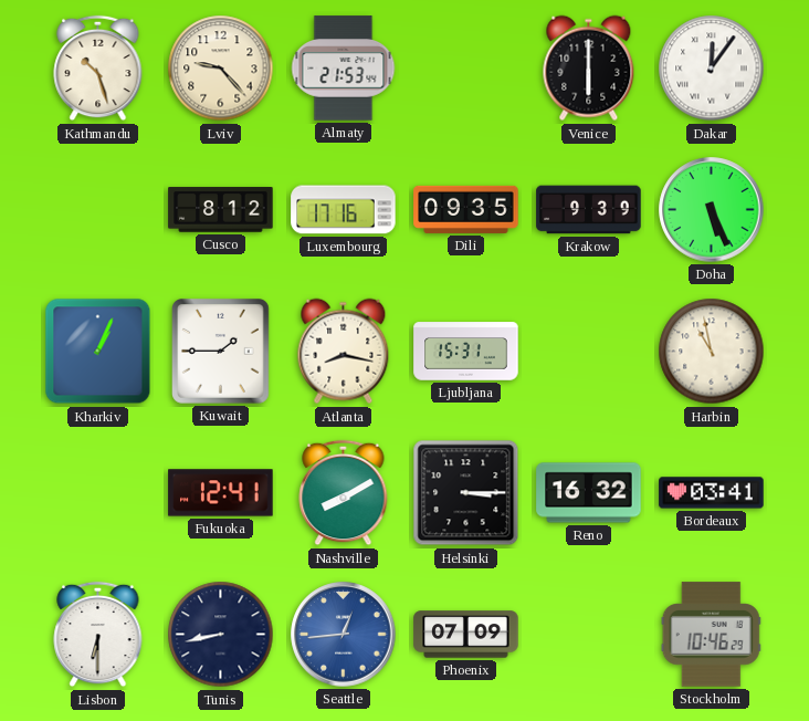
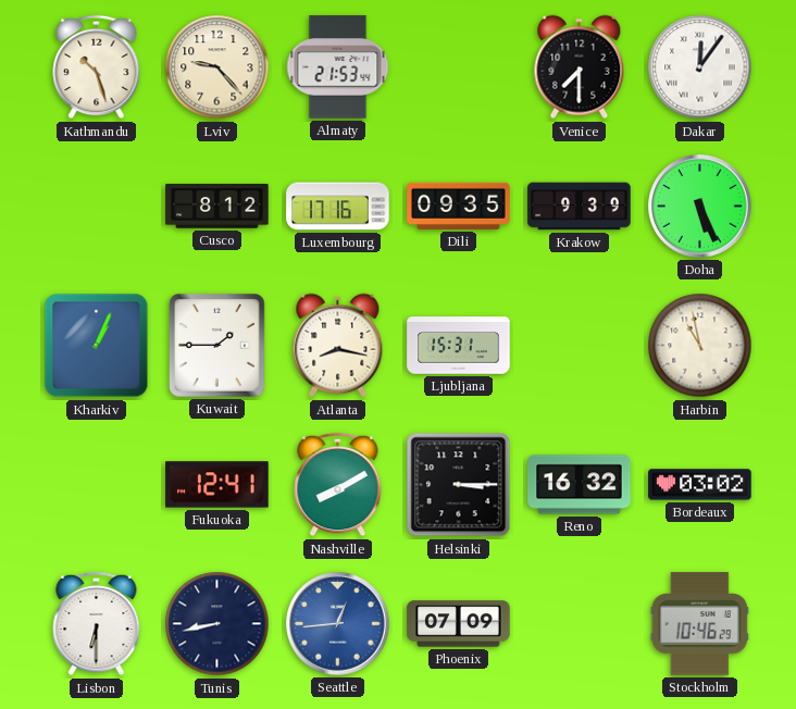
Venice: 6:00 -> 7:30 (580, 67)
Bordeaux: 03:41 -> 03:02 (700, 485)
